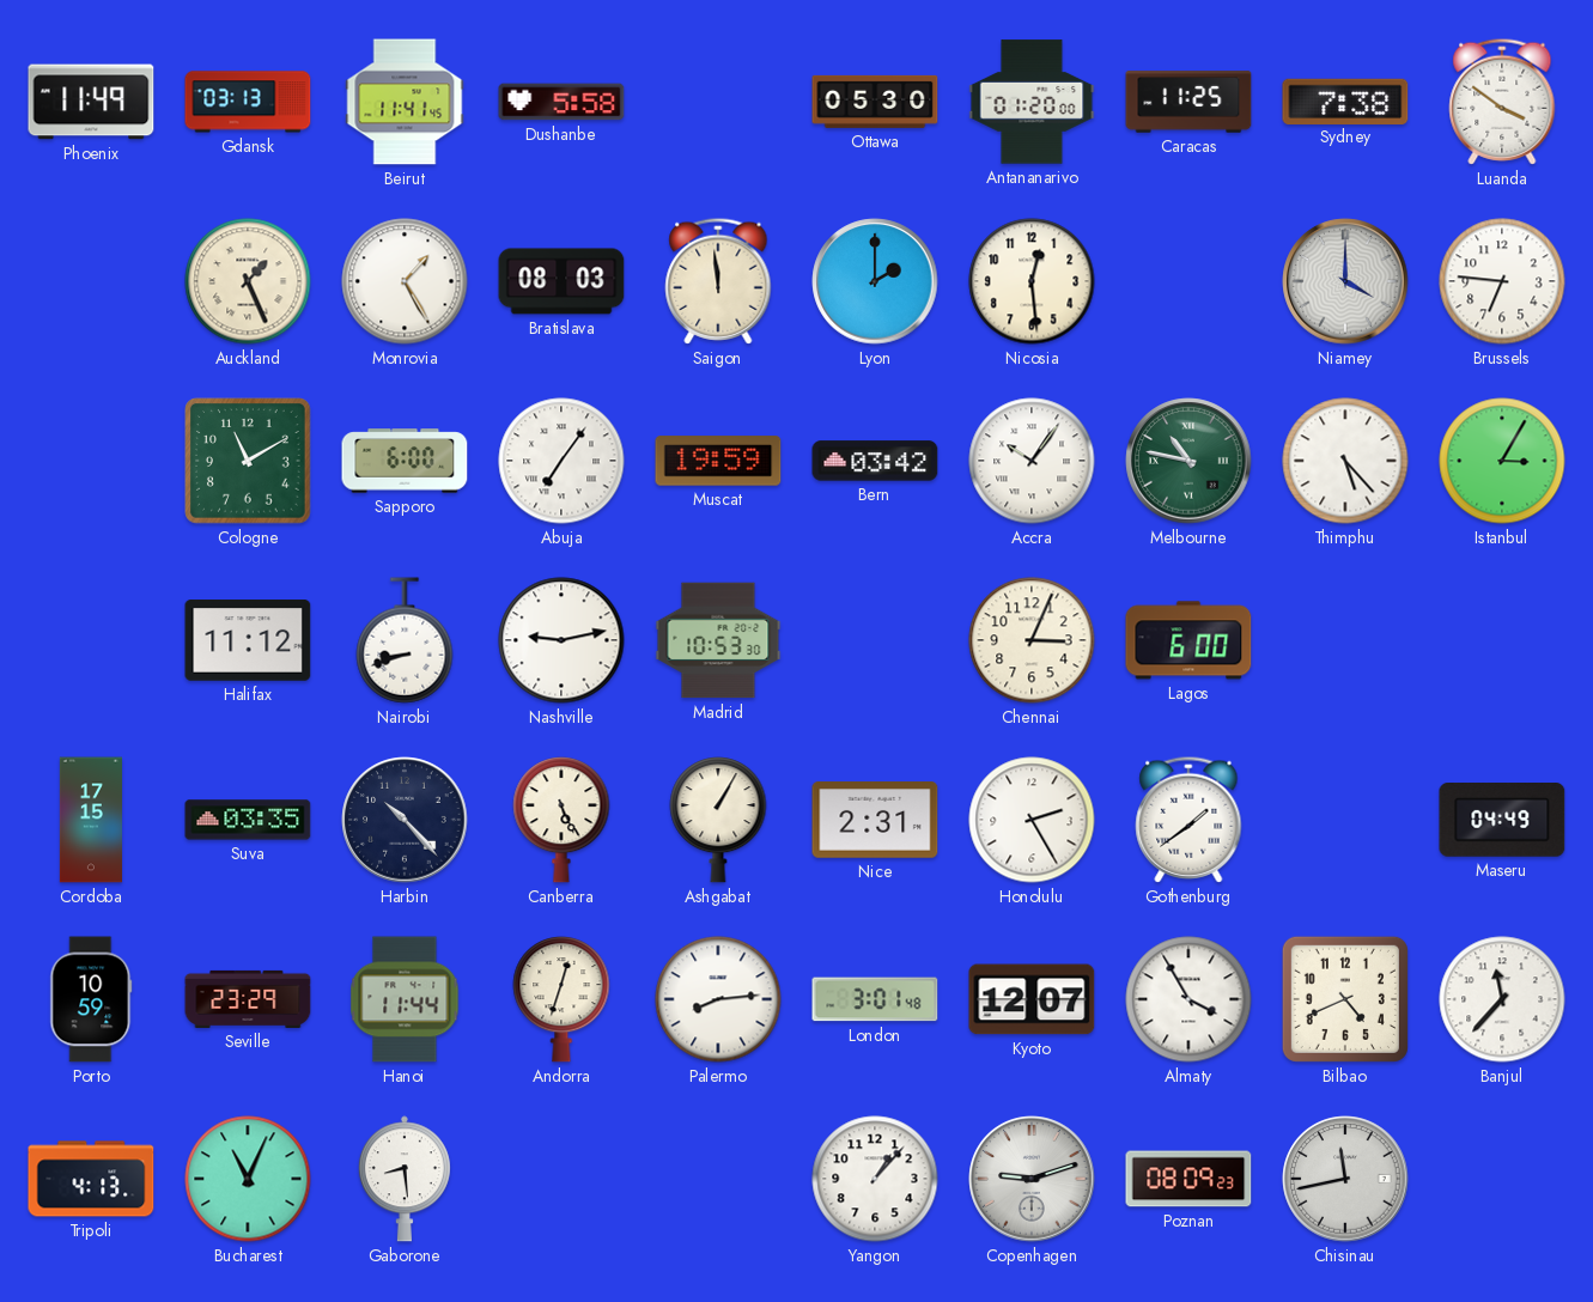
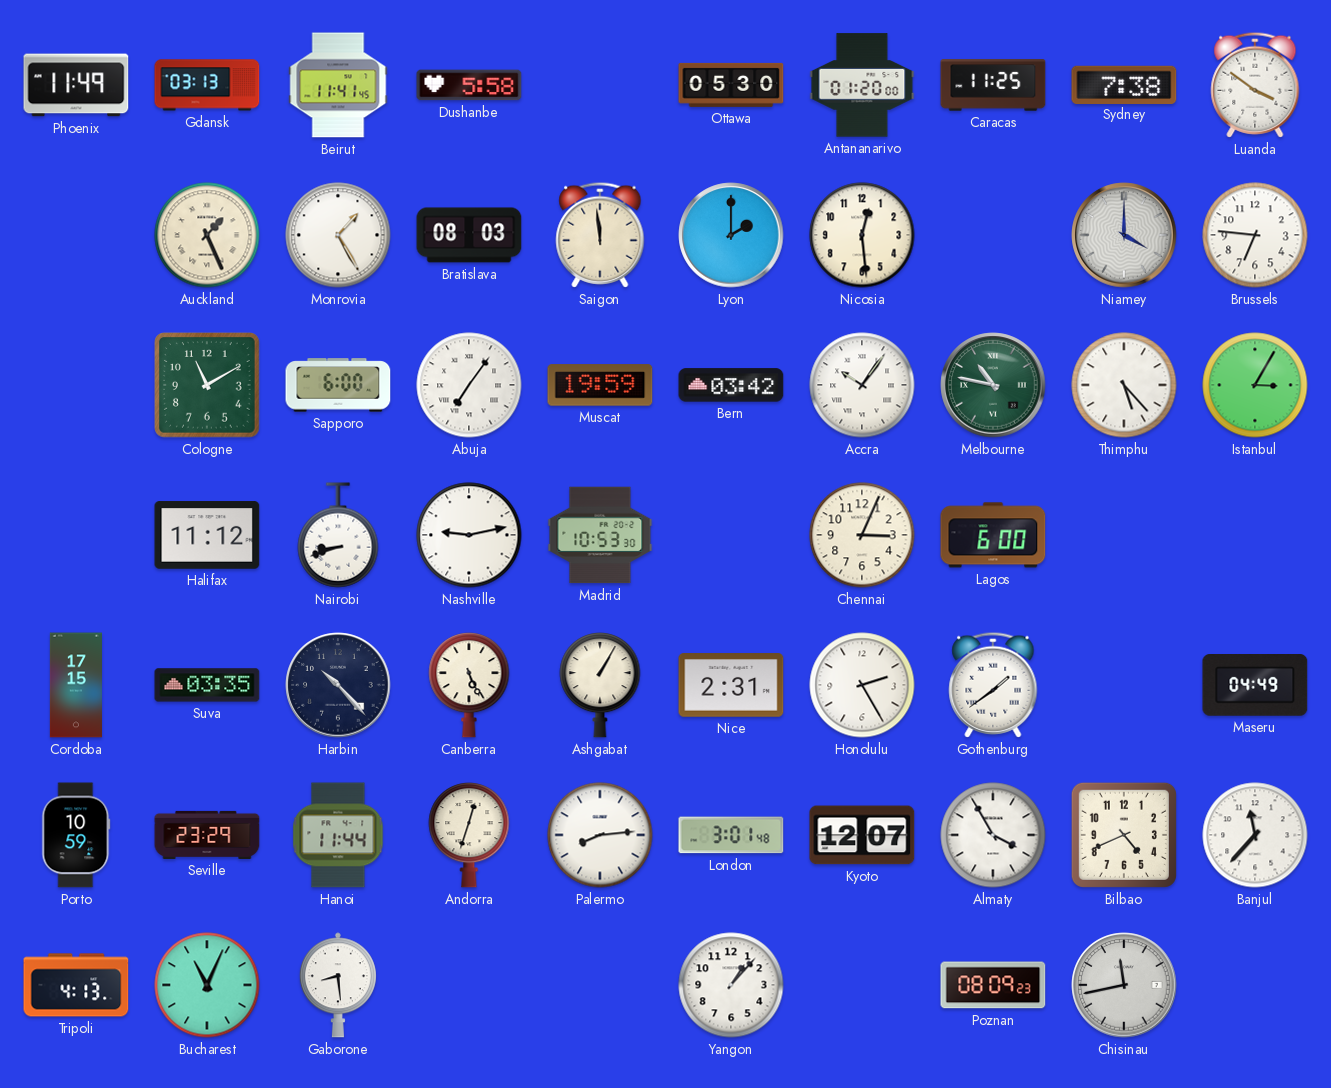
Copenhagen: 9:12 -> none (1032, 1179)
